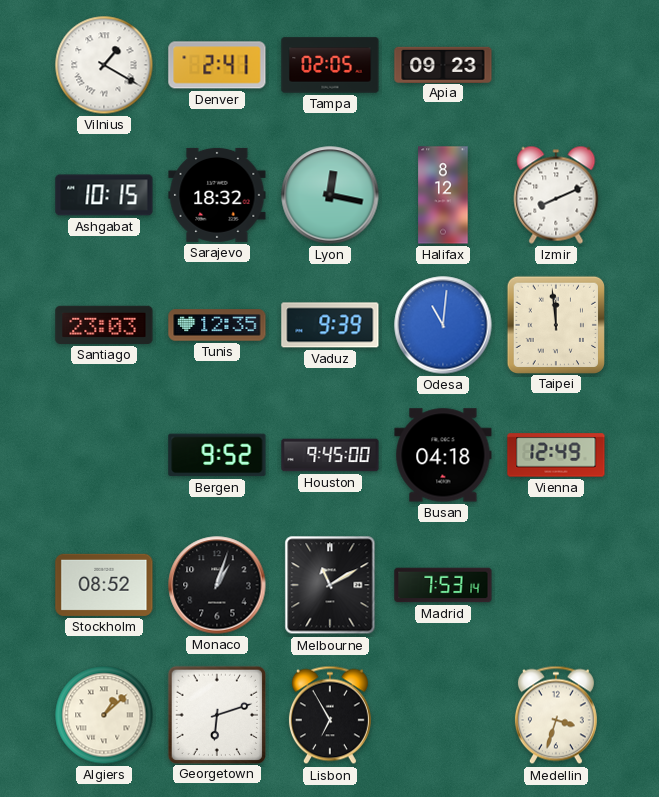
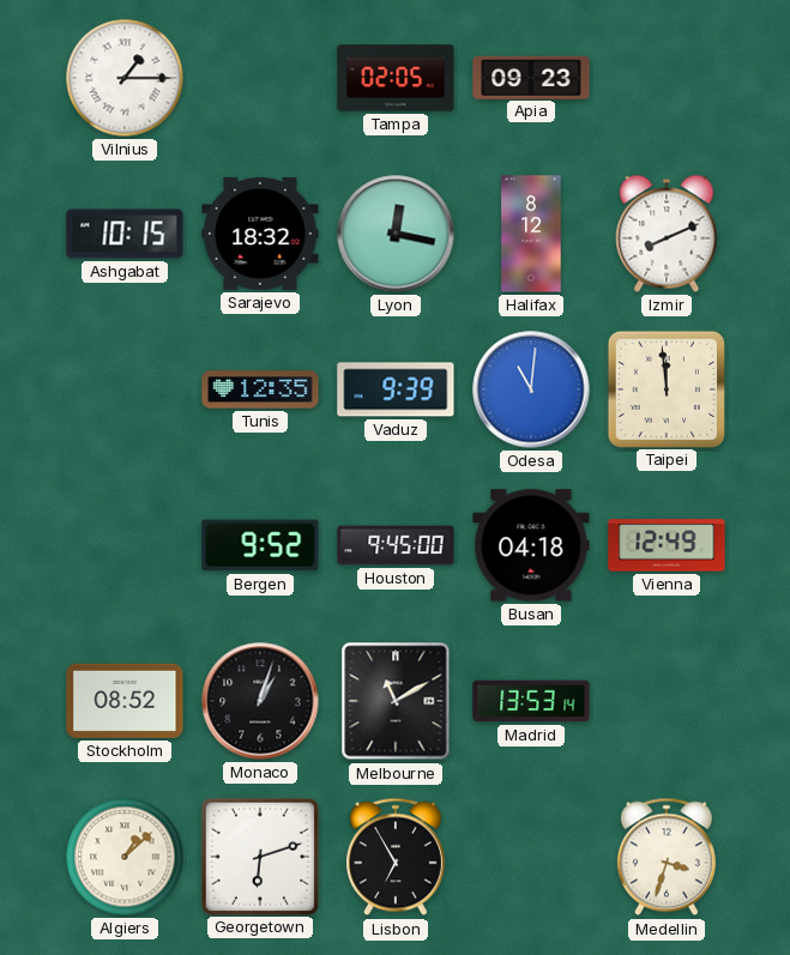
Vilnius: 1:20 -> 1:15 (125, 78)
Denver: 2:41 -> none (217, 65)
Santiago: 23:03 -> none (104, 325)
Madrid: 7:53 -> 13:53 (531, 701)
